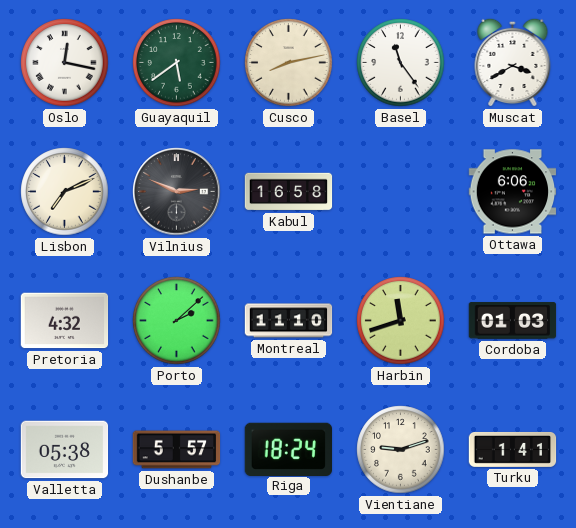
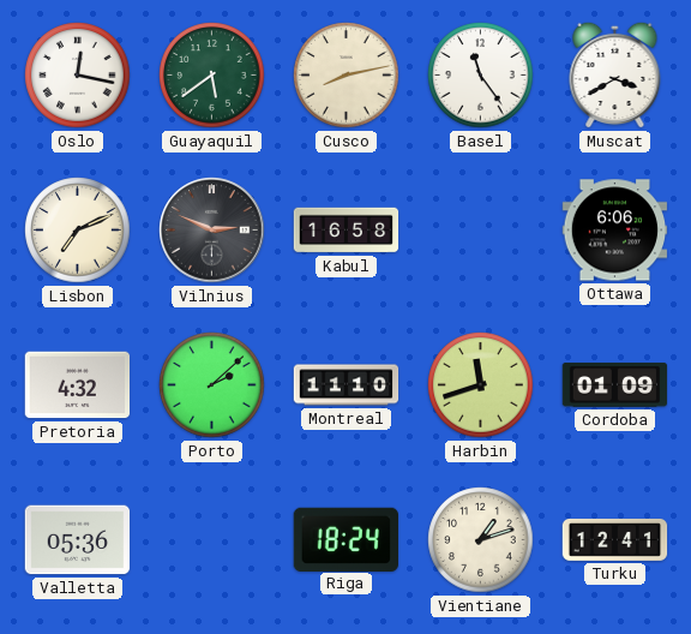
Cordoba: 01:03 -> 01:09 (615, 385)
Valletta: 05:38 -> 05:36 (78, 540)
Dushanbe: 5:57 -> none (177, 450)
Vientiane: 9:12 -> 1:12 (481, 540)
Turku: 1:41 -> 12:41 (615, 539)
